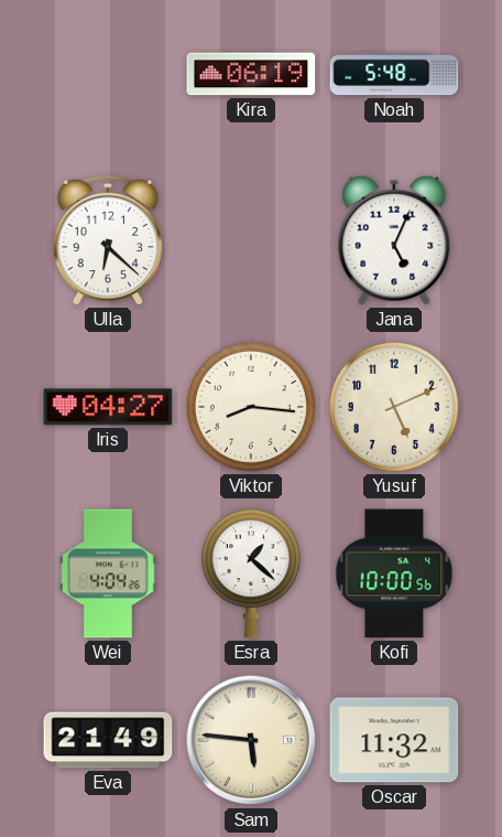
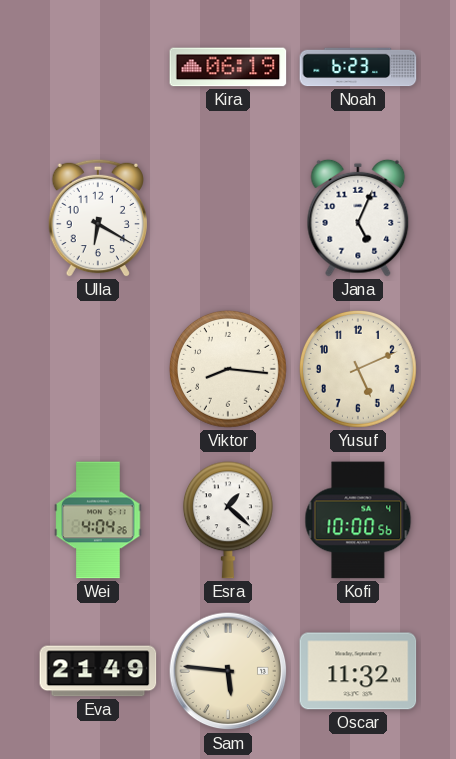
Noah: 5:48 -> 6:23 (358, 67)
Ulla: 6:22 -> 6:20 (97, 218)
Iris: 04:27 -> none (108, 407)
